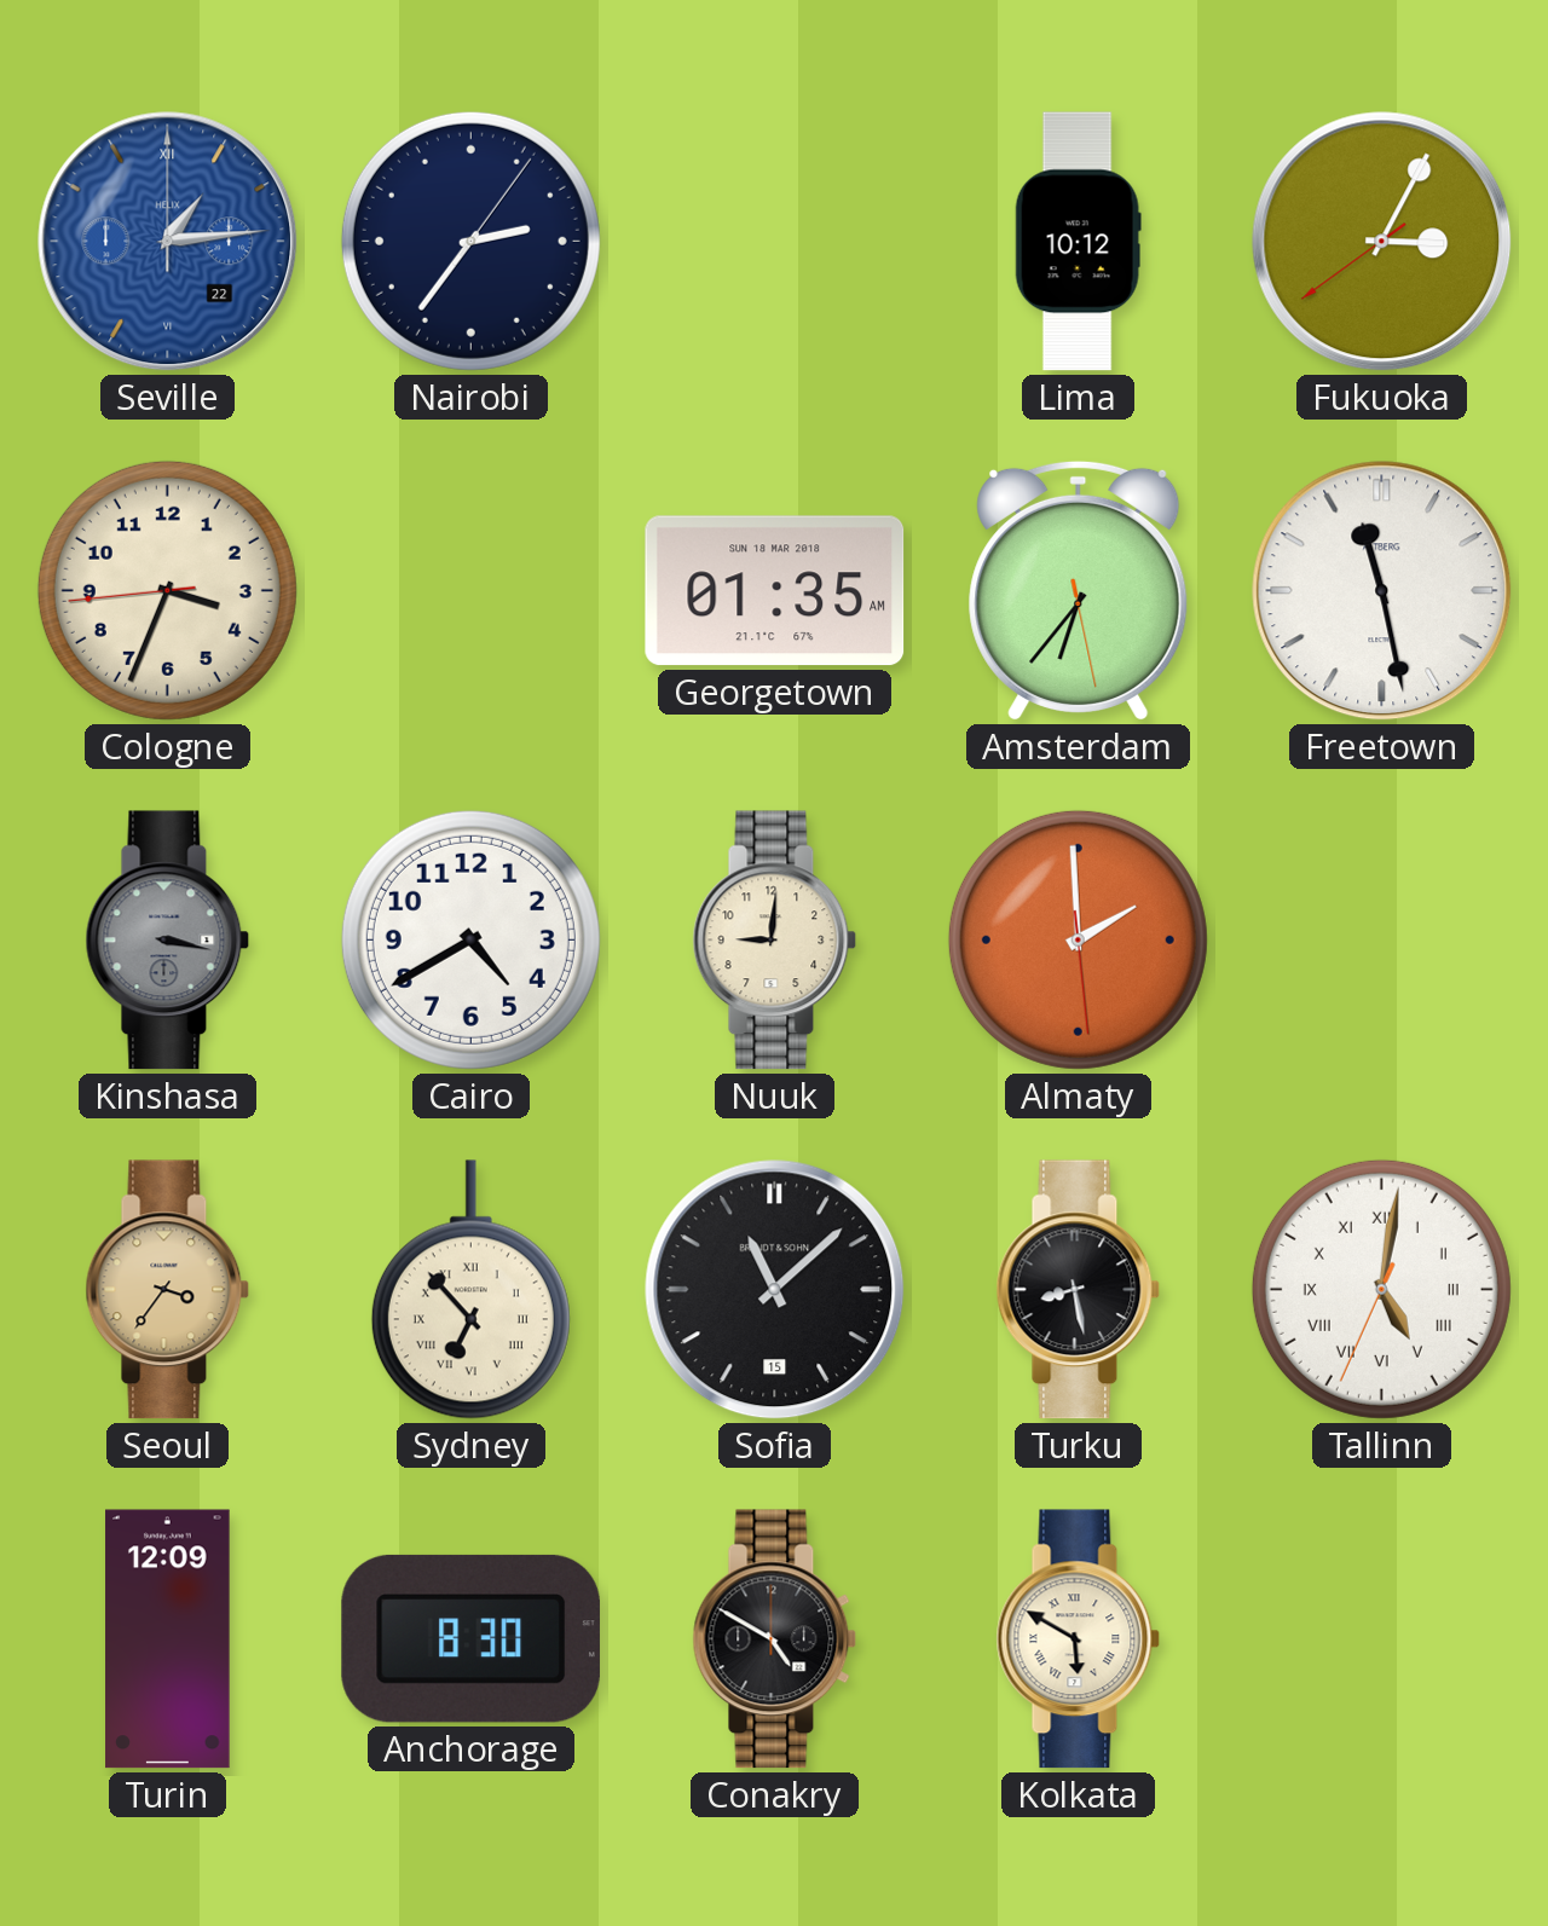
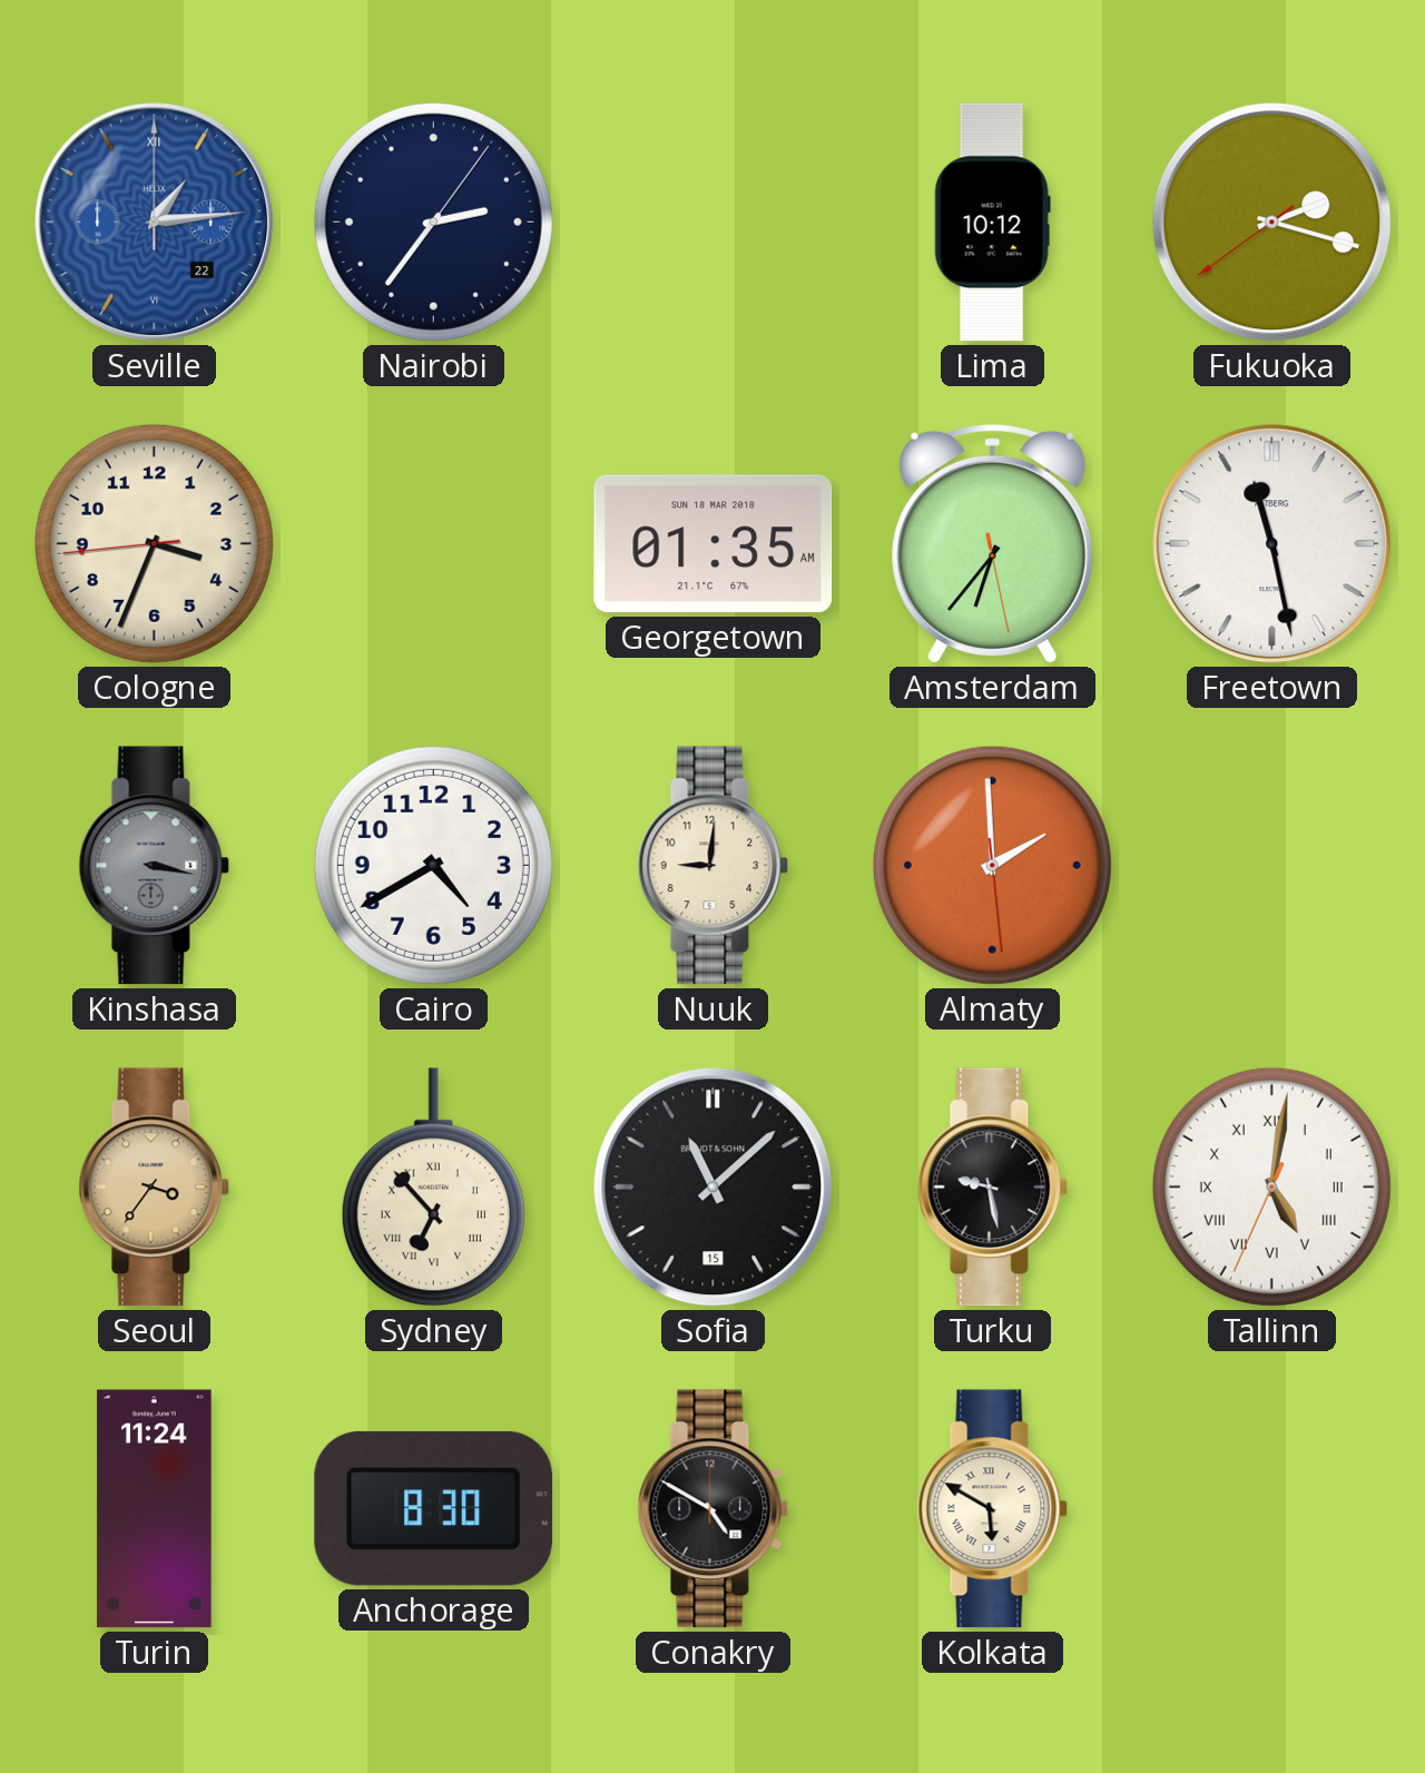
Fukuoka: 3:04 -> 2:17 (1272, 223)
Turku: 8:28 -> 9:28 (993, 1188)
Turin: 12:09 -> 11:24 (155, 1509)
